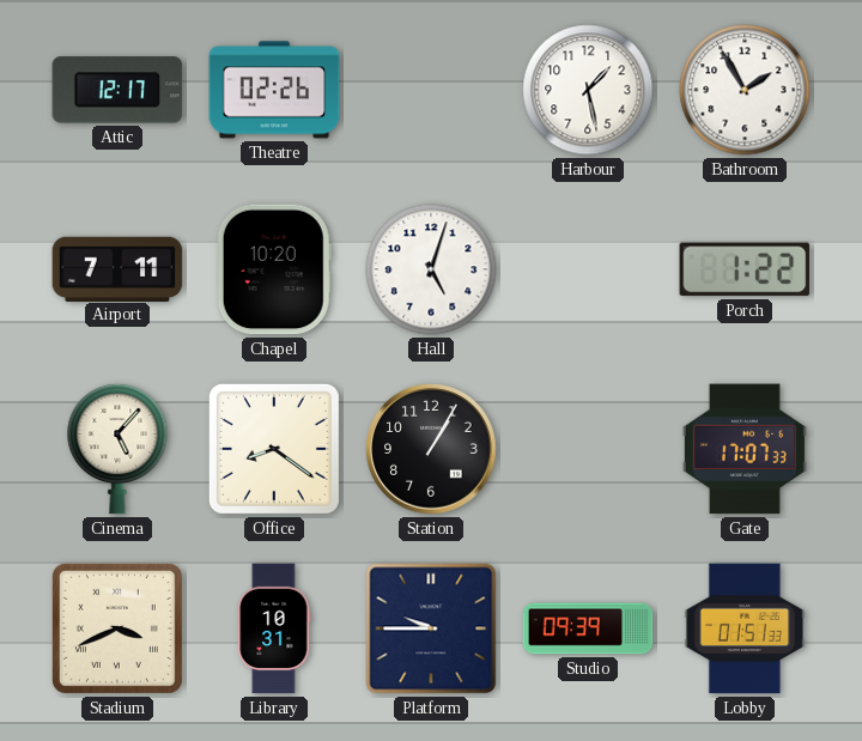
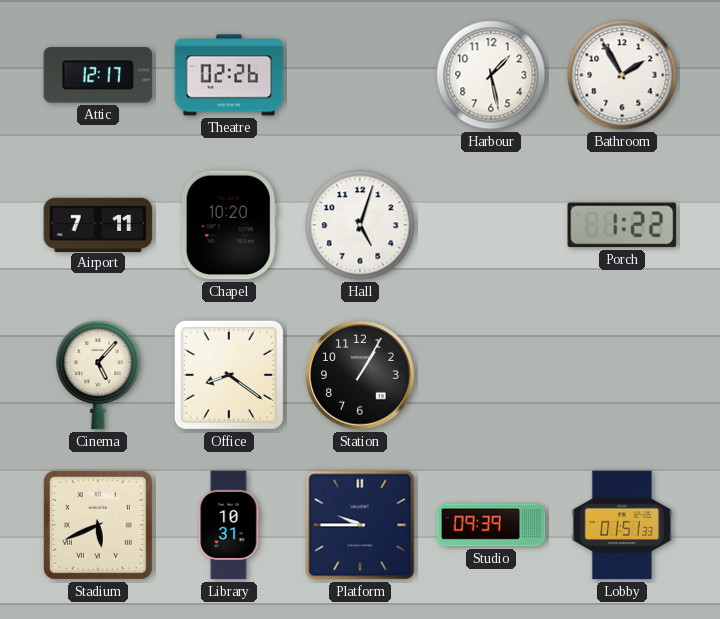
Gate: 17:07 -> none (745, 449)
Stadium: 3:41 -> 5:41 (98, 525)
